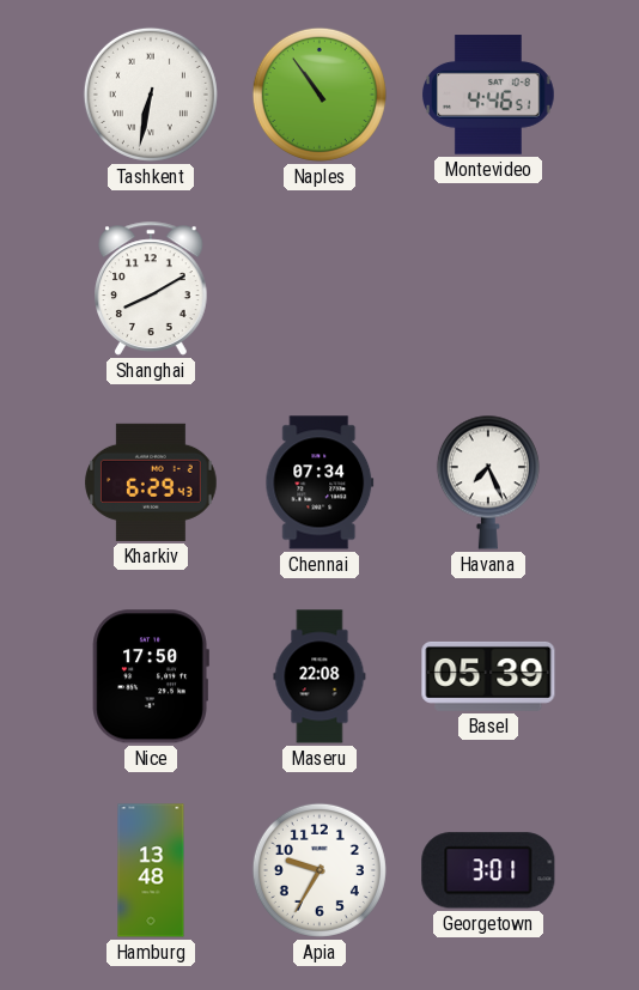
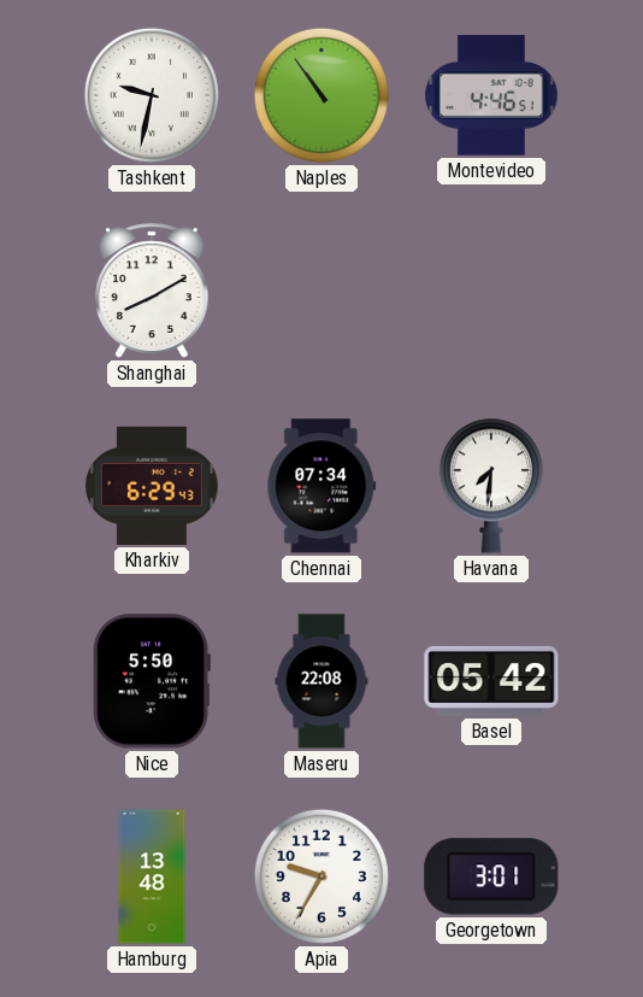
Tashkent: 6:32 -> 9:32 (152, 95)
Havana: 7:26 -> 7:31 (491, 486)
Nice: 17:50 -> 5:50 (152, 681)
Basel: 05:39 -> 05:42 (491, 681)
